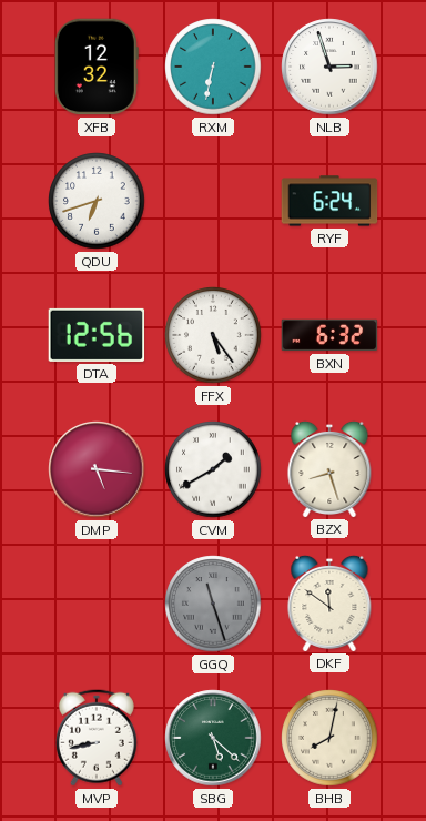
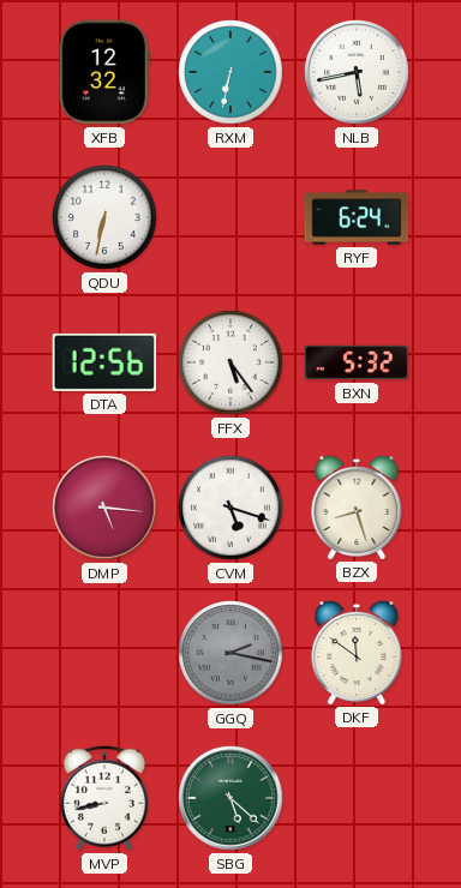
NLB: 2:57 -> 5:43 (357, 72)
QDU: 6:42 -> 6:32 (104, 217)
BXN: 6:32 -> 5:32 (357, 362)
CVM: 1:40 -> 5:18 (230, 508)
GGQ: 11:27 -> 2:17 (230, 653)
BHB: 8:02 -> none (329, 738)
